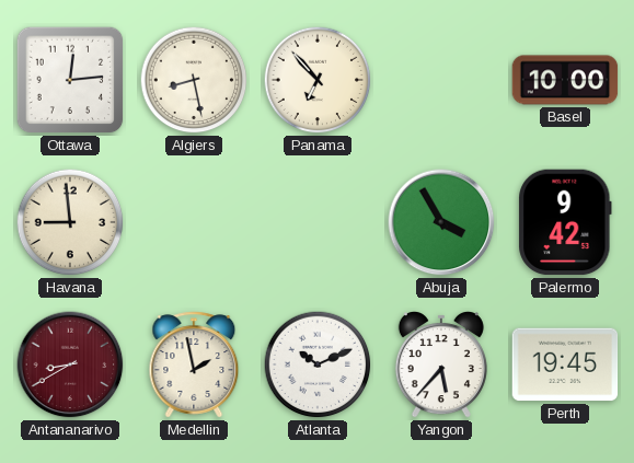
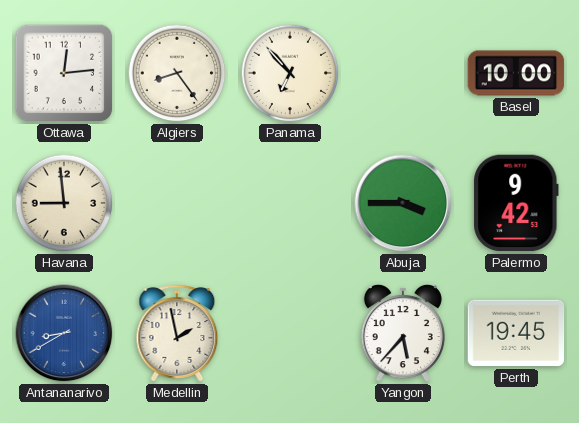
Algiers: 8:28 -> 8:24 (177, 73)
Abuja: 3:55 -> 3:45 (403, 203)
Antananarivo dial: burgundy -> blue (64, 333)
Atlanta: 10:11 -> none (318, 364)
